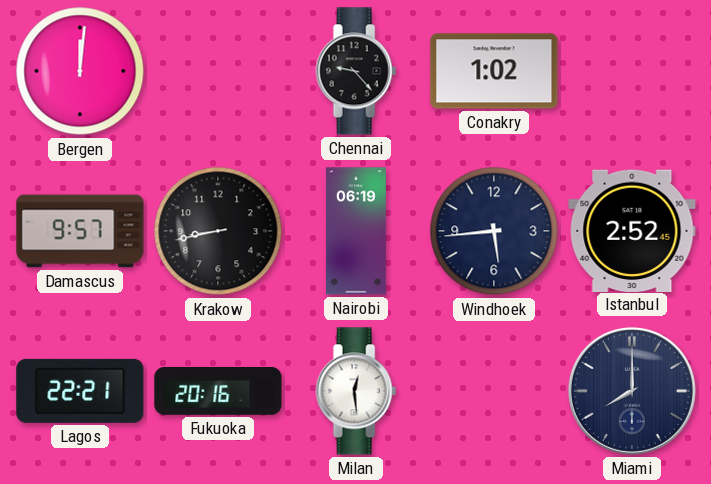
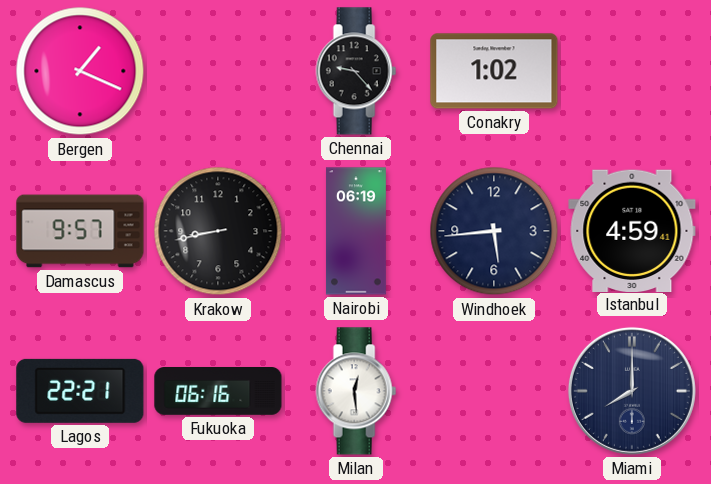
Bergen: 12:01 -> 1:19 (80, 71)
Istanbul: 2:52 -> 4:59 (632, 230)
Fukuoka: 20:16 -> 06:16 (218, 391)
